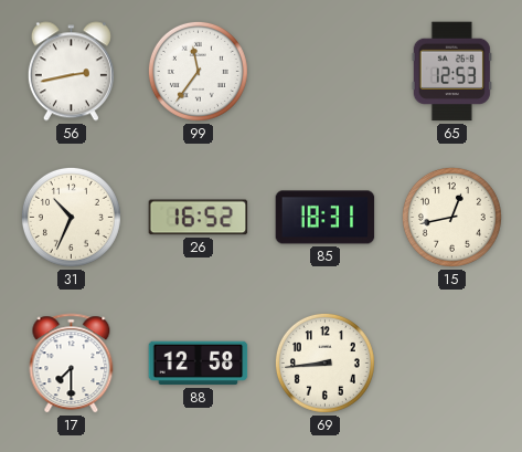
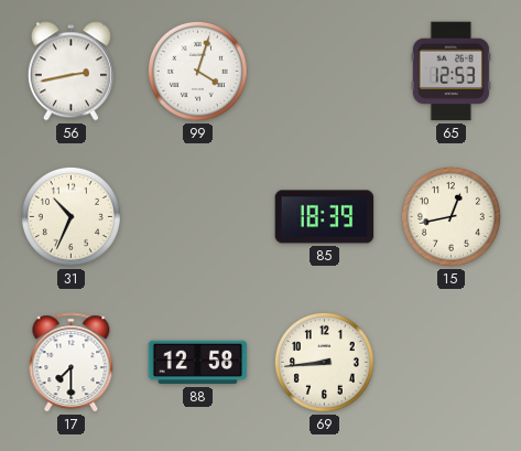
99: 11:36 -> 4:03 (197, 71)
26: 16:52 -> none (199, 218)
85: 18:31 -> 18:39 (325, 217)
